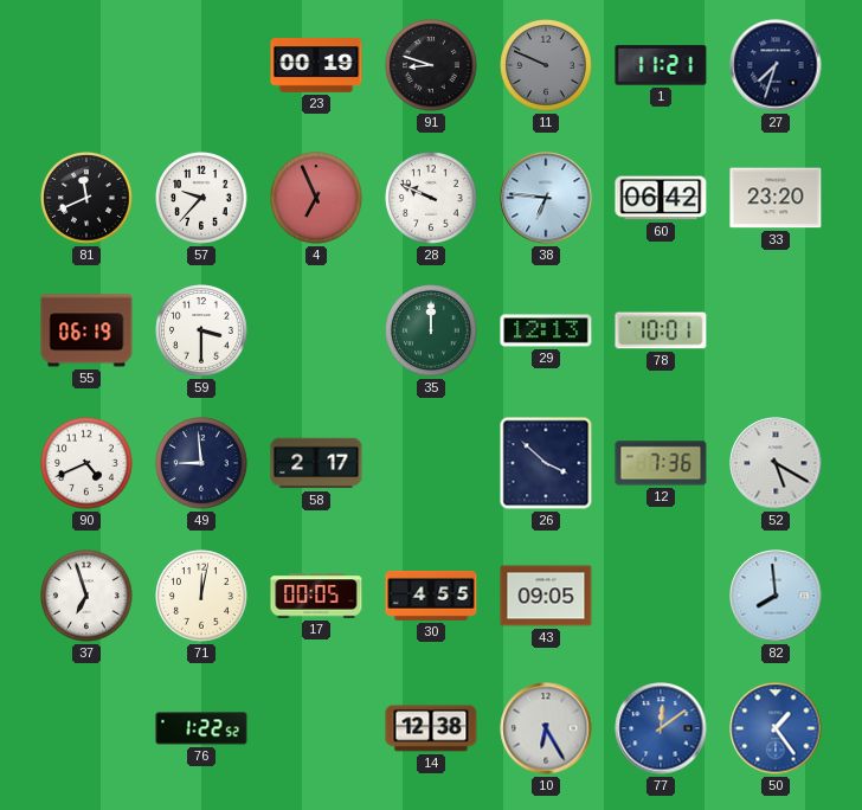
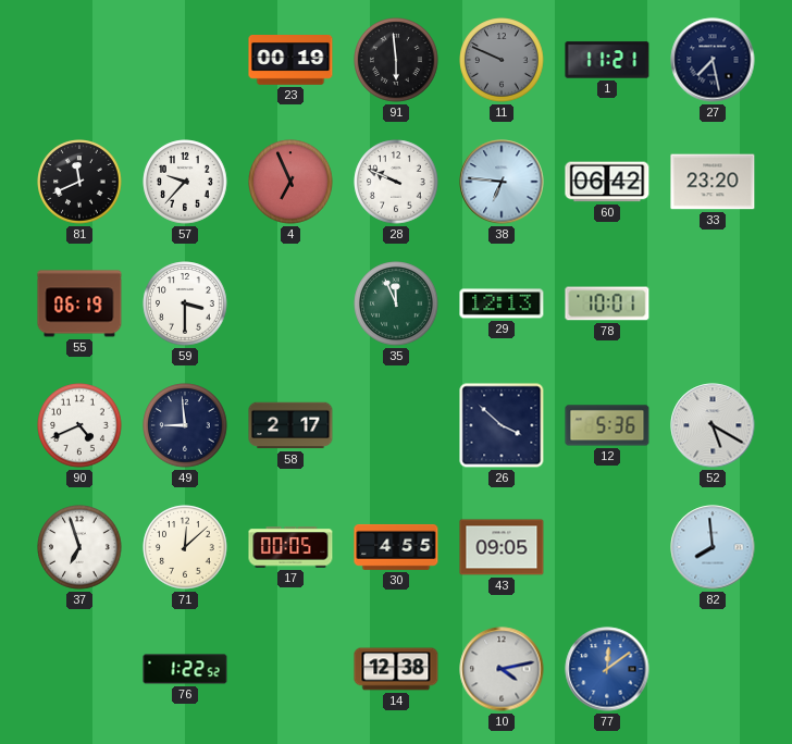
91: 8:48 -> 5:59 (396, 60)
27: 7:33 -> 7:28 (713, 60)
35: 12:00 -> 11:56 (396, 303)
12: 7:36 -> 5:36 (607, 425)
71: 12:02 -> 12:08 (185, 547)
10: 6:25 -> 4:13 (502, 669)
50: 1:24 -> none (776, 728)
